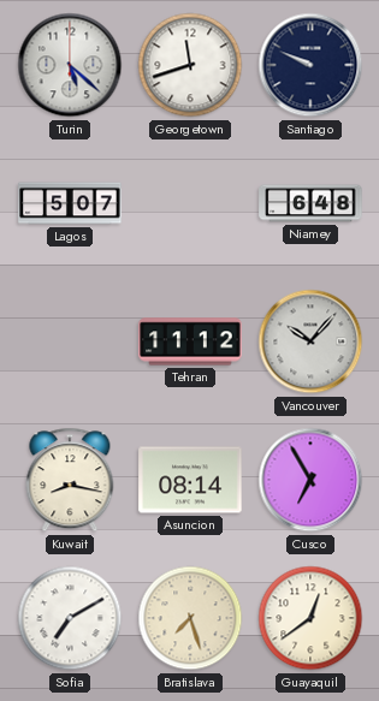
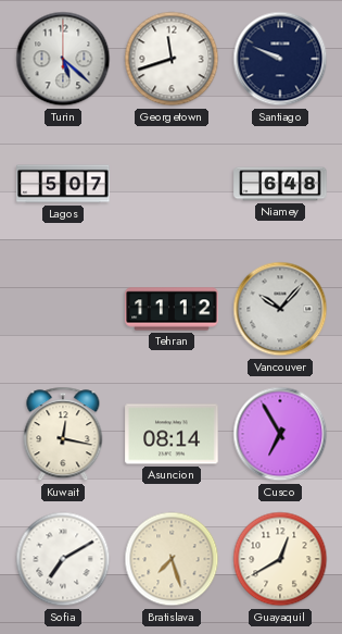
Kuwait: 8:17 -> 12:17 (63, 434)
Guayaquil: 12:39 -> 12:40 (280, 559)
